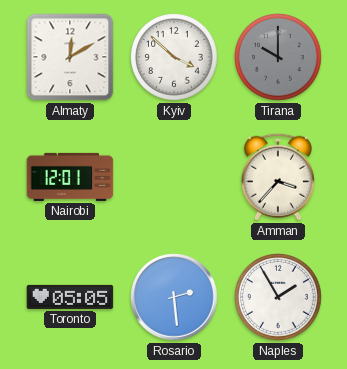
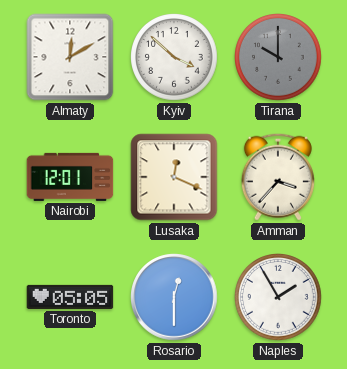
Lusaka: none -> 12:19 (174, 177)
Rosario: 2:29 -> 12:30 (174, 297)
